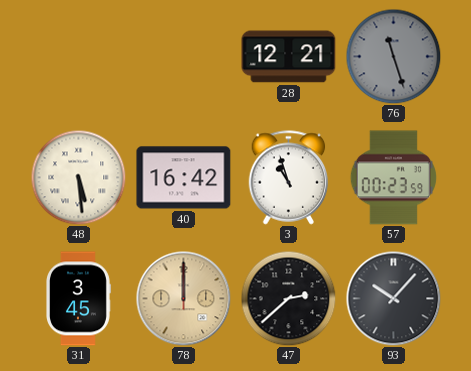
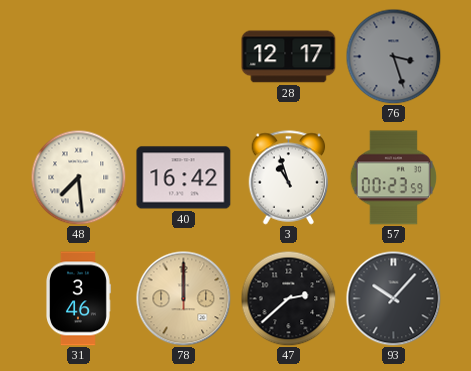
28: 12:21 -> 12:17 (289, 57)
76: 11:27 -> 3:27 (393, 56)
48: 5:29 -> 7:29 (78, 177)
31: 3:45 -> 3:46 (79, 299)
